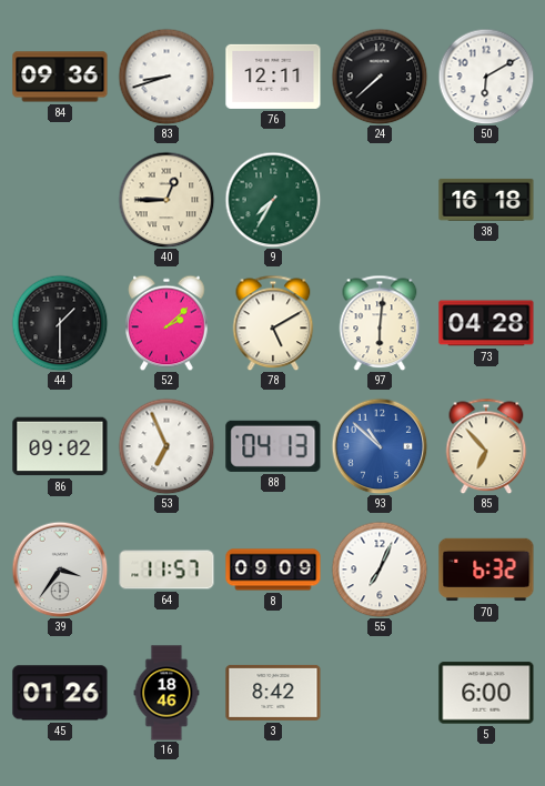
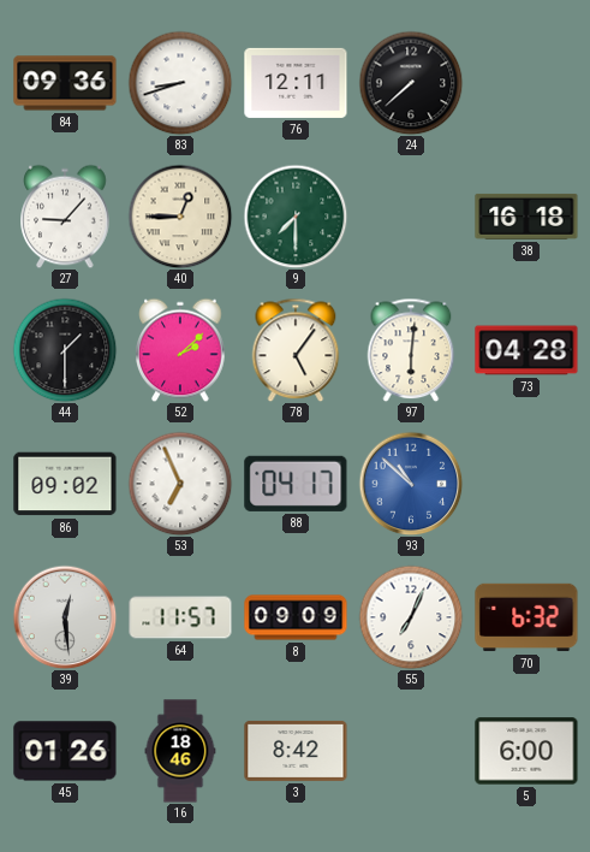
50: 6:10 -> none (486, 77)
27: none -> 9:07 (65, 217)
9: 7:35 -> 7:30 (296, 217)
78: 5:10 -> 5:06 (296, 350)
88: 04:13 -> 04:17 (296, 484)
85: 6:53 -> none (486, 446)
39: 3:36 -> 12:29 (65, 617)
